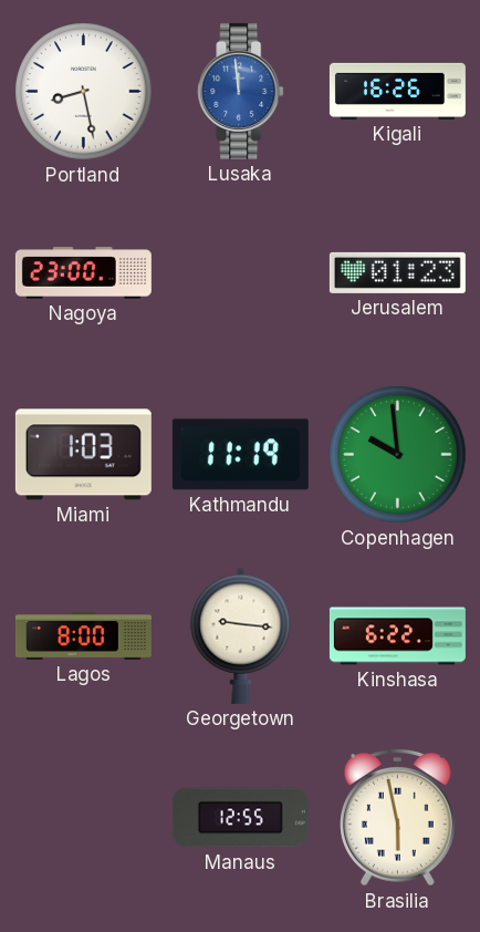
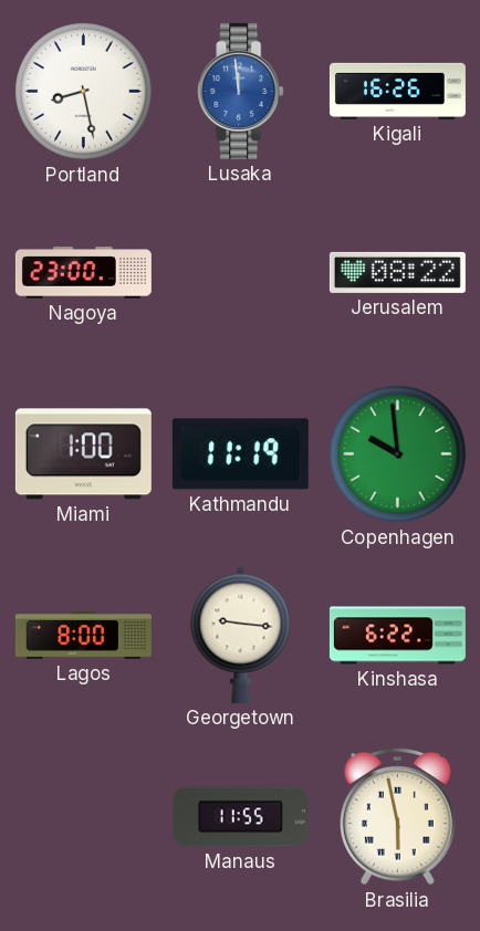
Jerusalem: 01:23 -> 08:22 (397, 272)
Miami: 1:03 -> 1:00 (83, 454)
Manaus: 12:55 -> 11:55 (240, 817)
